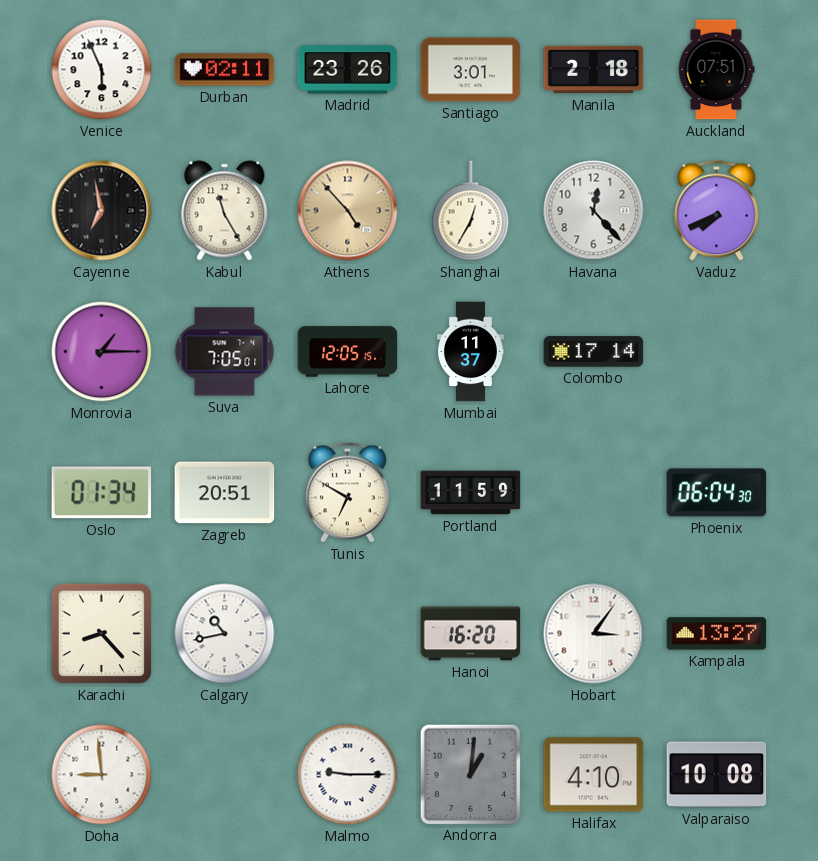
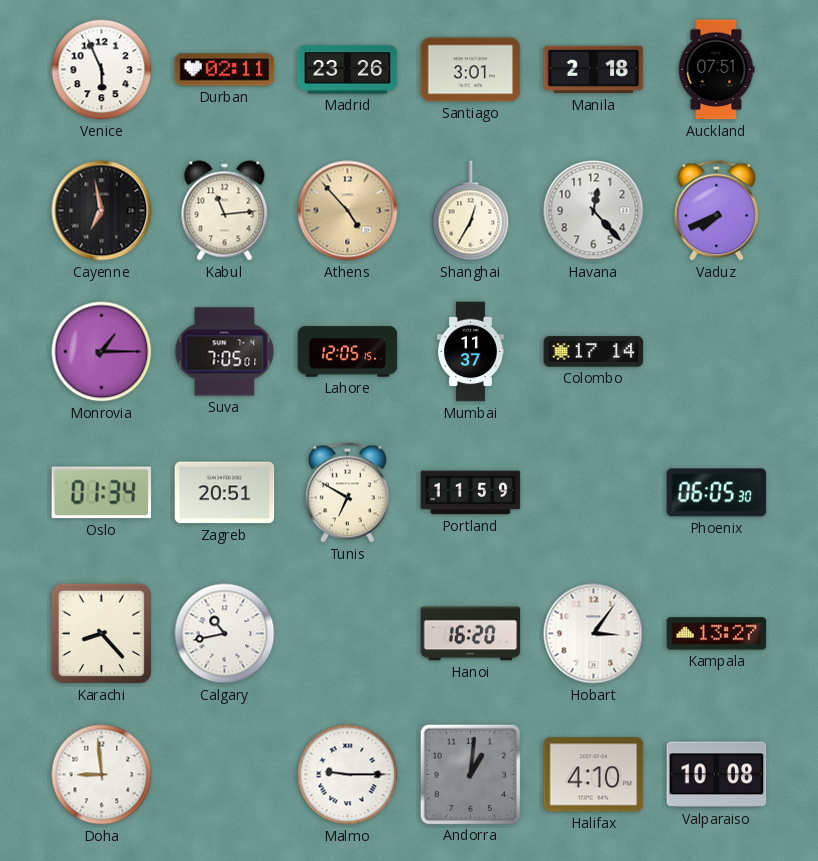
Kabul: 11:25 -> 11:14 (225, 211)
Phoenix: 06:04 -> 06:05 (717, 493)
